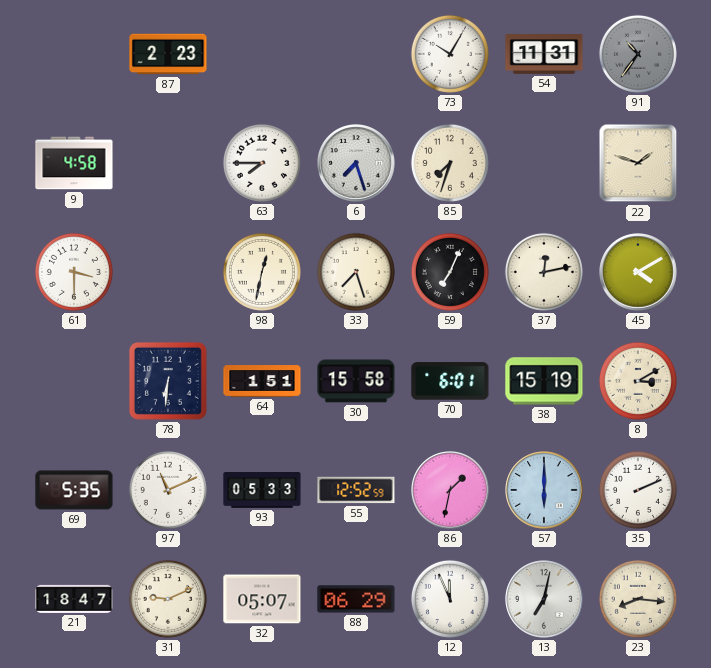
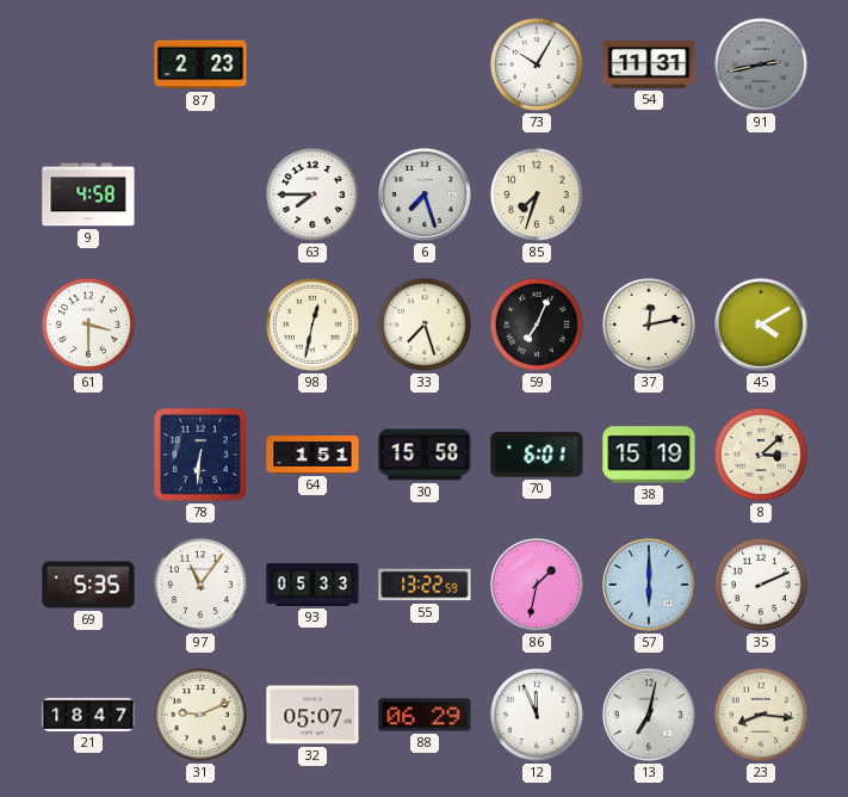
91: 10:36 -> 2:43 (761, 64)
22: 1:48 -> none (638, 163)
8: 3:10 -> 3:08 (761, 455)
97: 11:11 -> 11:06 (200, 585)
55: 12:52 -> 13:22 (425, 585)
